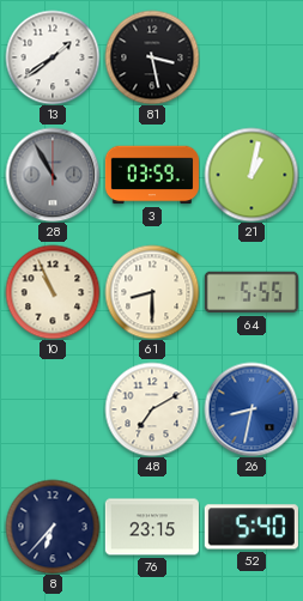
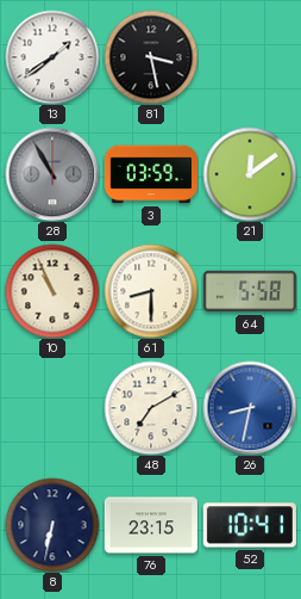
21: 1:02 -> 12:09 (250, 174)
64: 5:55 -> 5:58 (250, 291)
8: 6:37 -> 6:32 (52, 525)
52: 5:40 -> 10:41 (250, 525)
